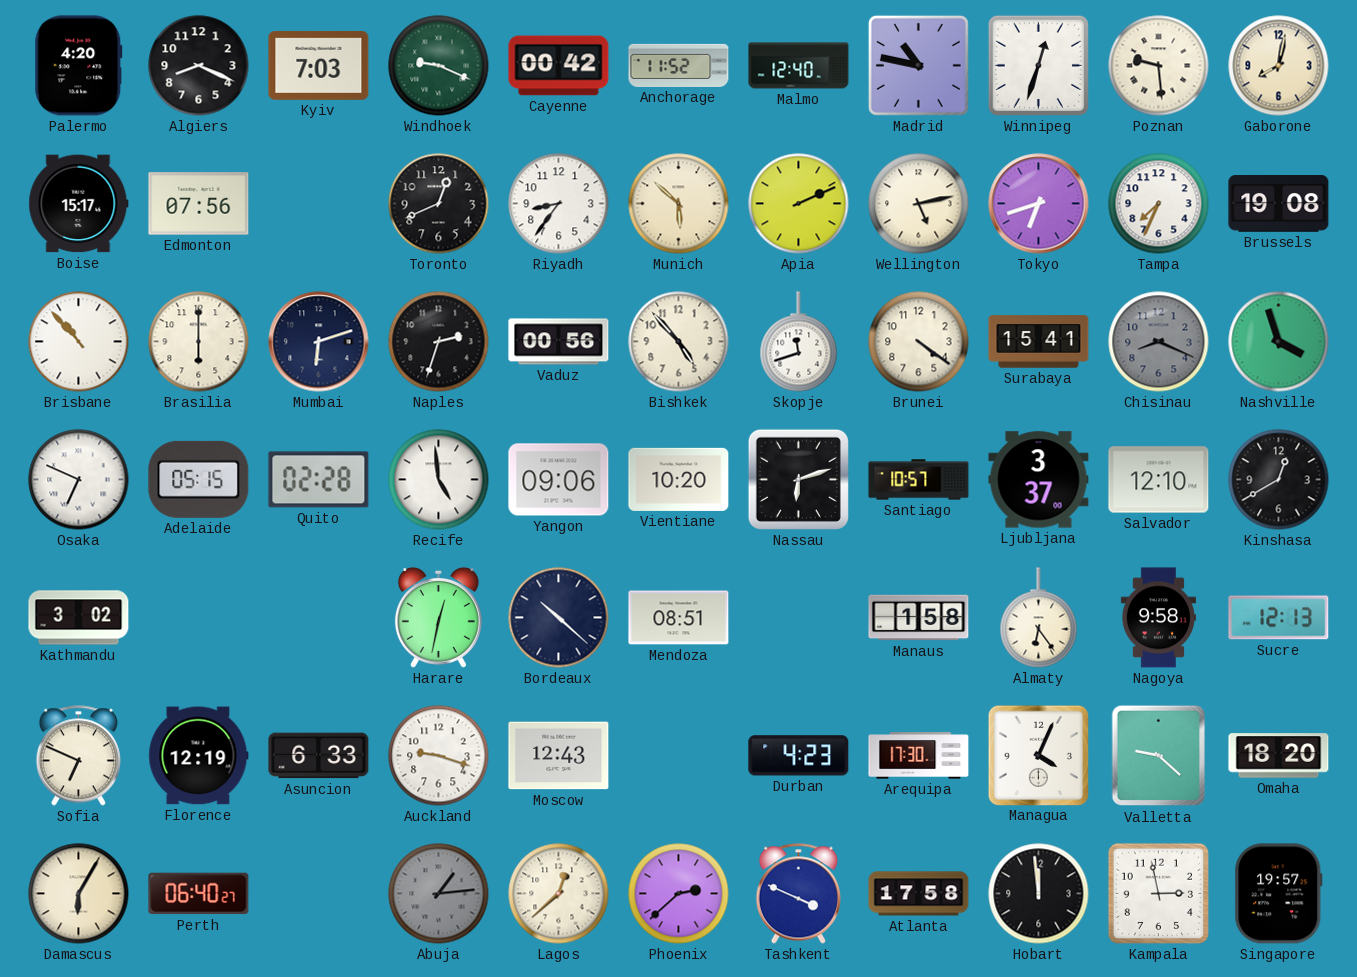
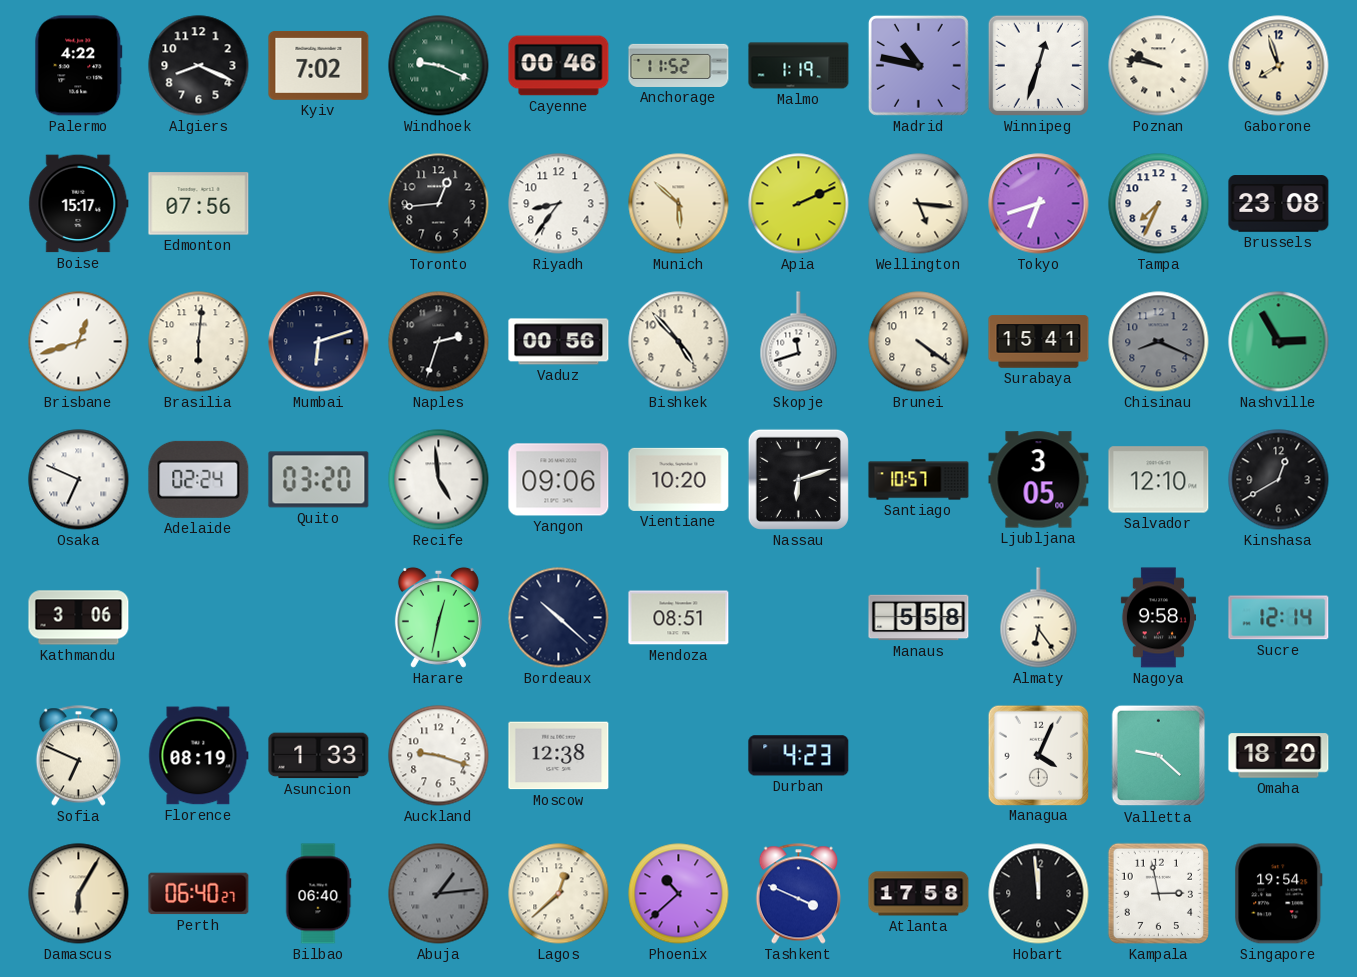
Palermo: 4:20 -> 4:22 (79, 66)
Kyiv: 7:03 -> 7:02 (319, 65)
Cayenne: 00:42 -> 00:46 (559, 66)
Malmo: 12:40 -> 1:19 (799, 66)
Poznan: 9:29 -> 9:47 (1159, 66)
Gaborone: 8:02 -> 7:57 (1279, 66)
Toronto: 12:41 -> 12:44 (439, 204)
Wellington: 5:13 -> 5:16 (919, 204)
Brussels: 19:08 -> 23:08 (1279, 204)
Brisbane: 10:53 -> 12:42 (79, 342)
Brasilia: 6:00 -> 6:01 (199, 342)
Nashville: 3:57 -> 2:55 (1279, 342)
Adelaide: 05:15 -> 02:24 (199, 479)
Quito: 02:28 -> 03:20 (319, 480)
Ljubljana: 3:37 -> 3:05 (1039, 480)
Kathmandu: 3:02 -> 3:06 (79, 618)
Manaus: 1:58 -> 5:58 (919, 618)
Sucre: 12:13 -> 12:14 (1279, 618)
Florence: 12:19 -> 08:19 (199, 756)
Asuncion: 6:33 -> 1:33 (319, 756)
Moscow: 12:43 -> 12:38 (559, 756)
Arequipa: 17:30 -> none (919, 756)
Bilbao: none -> 06:40 (318, 894)
Phoenix: 2:38 -> 10:38 (679, 894)
Singapore: 19:57 -> 19:54 (1279, 894)
